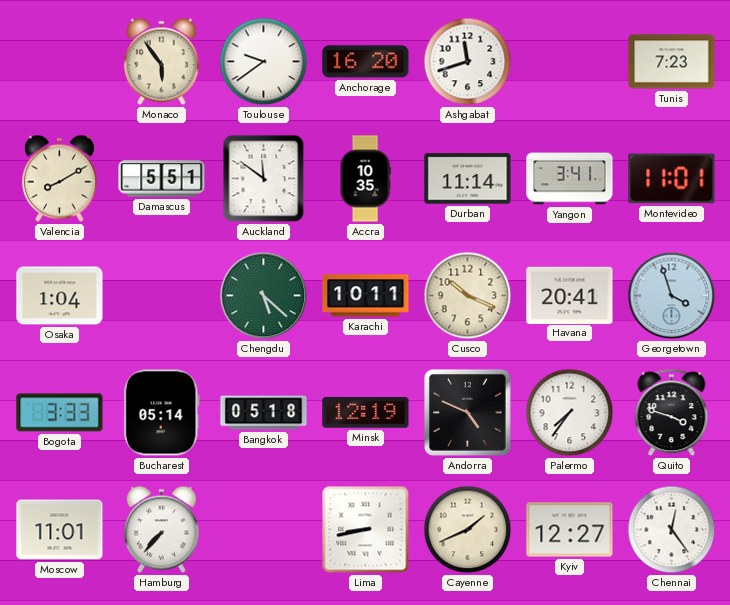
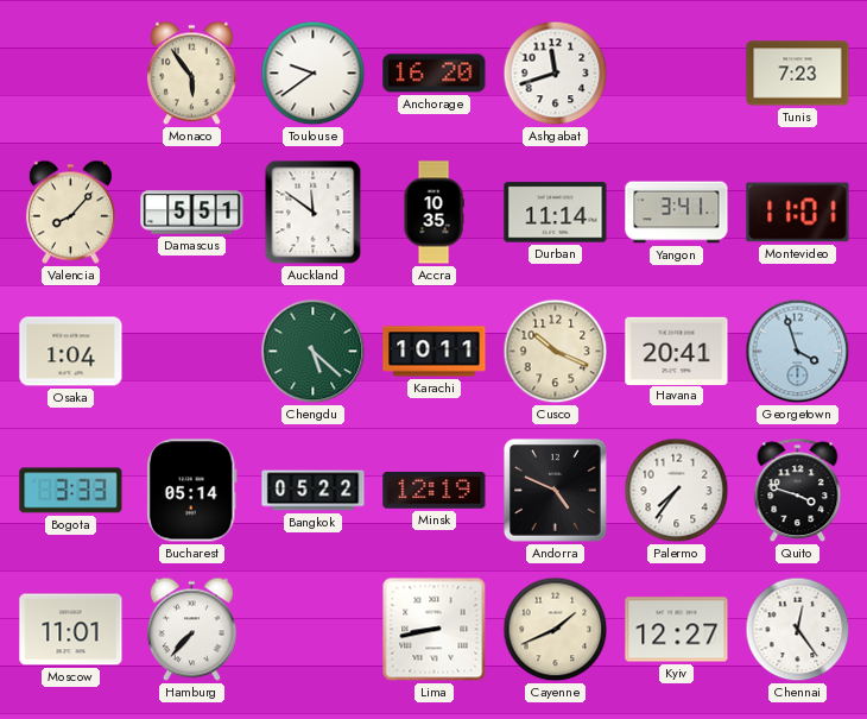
Valencia: 8:10 -> 8:07 (70, 213)
Bangkok: 05:18 -> 05:22 (314, 491)
